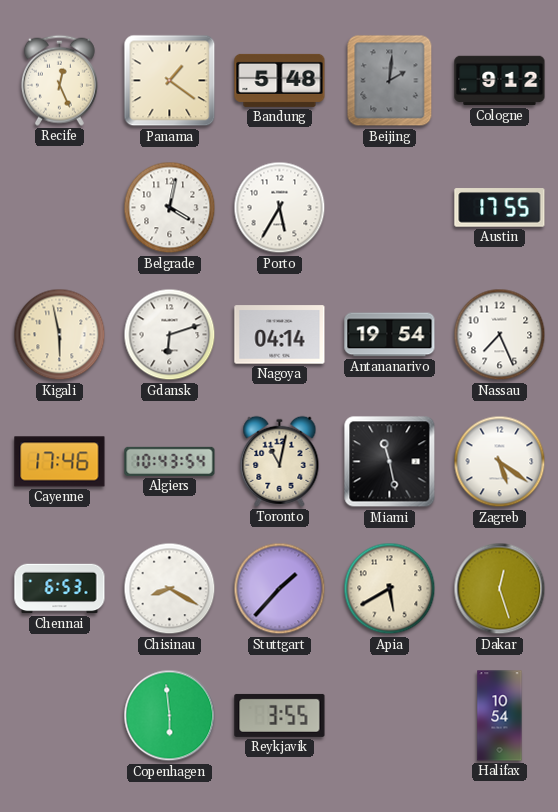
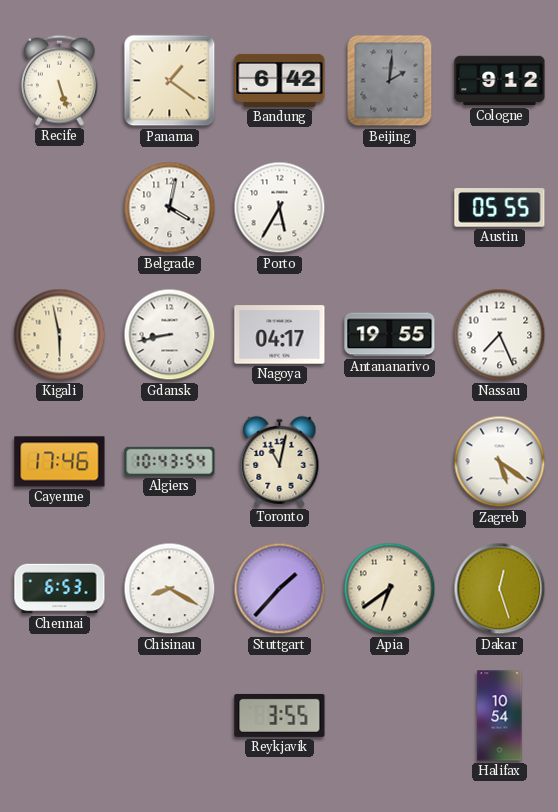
Recife: 12:26 -> 5:27 (59, 80)
Bandung: 5:48 -> 6:42 (280, 80)
Austin: 17:55 -> 05:55 (500, 208)
Gdansk: 6:12 -> 8:43 (170, 335)
Nagoya: 04:14 -> 04:17 (280, 335)
Antananarivo: 19:54 -> 19:55 (390, 335)
Miami: 11:28 -> none (390, 462)
Apia: 5:40 -> 6:39 (390, 589)
Copenhagen: 5:59 -> none (170, 716)
